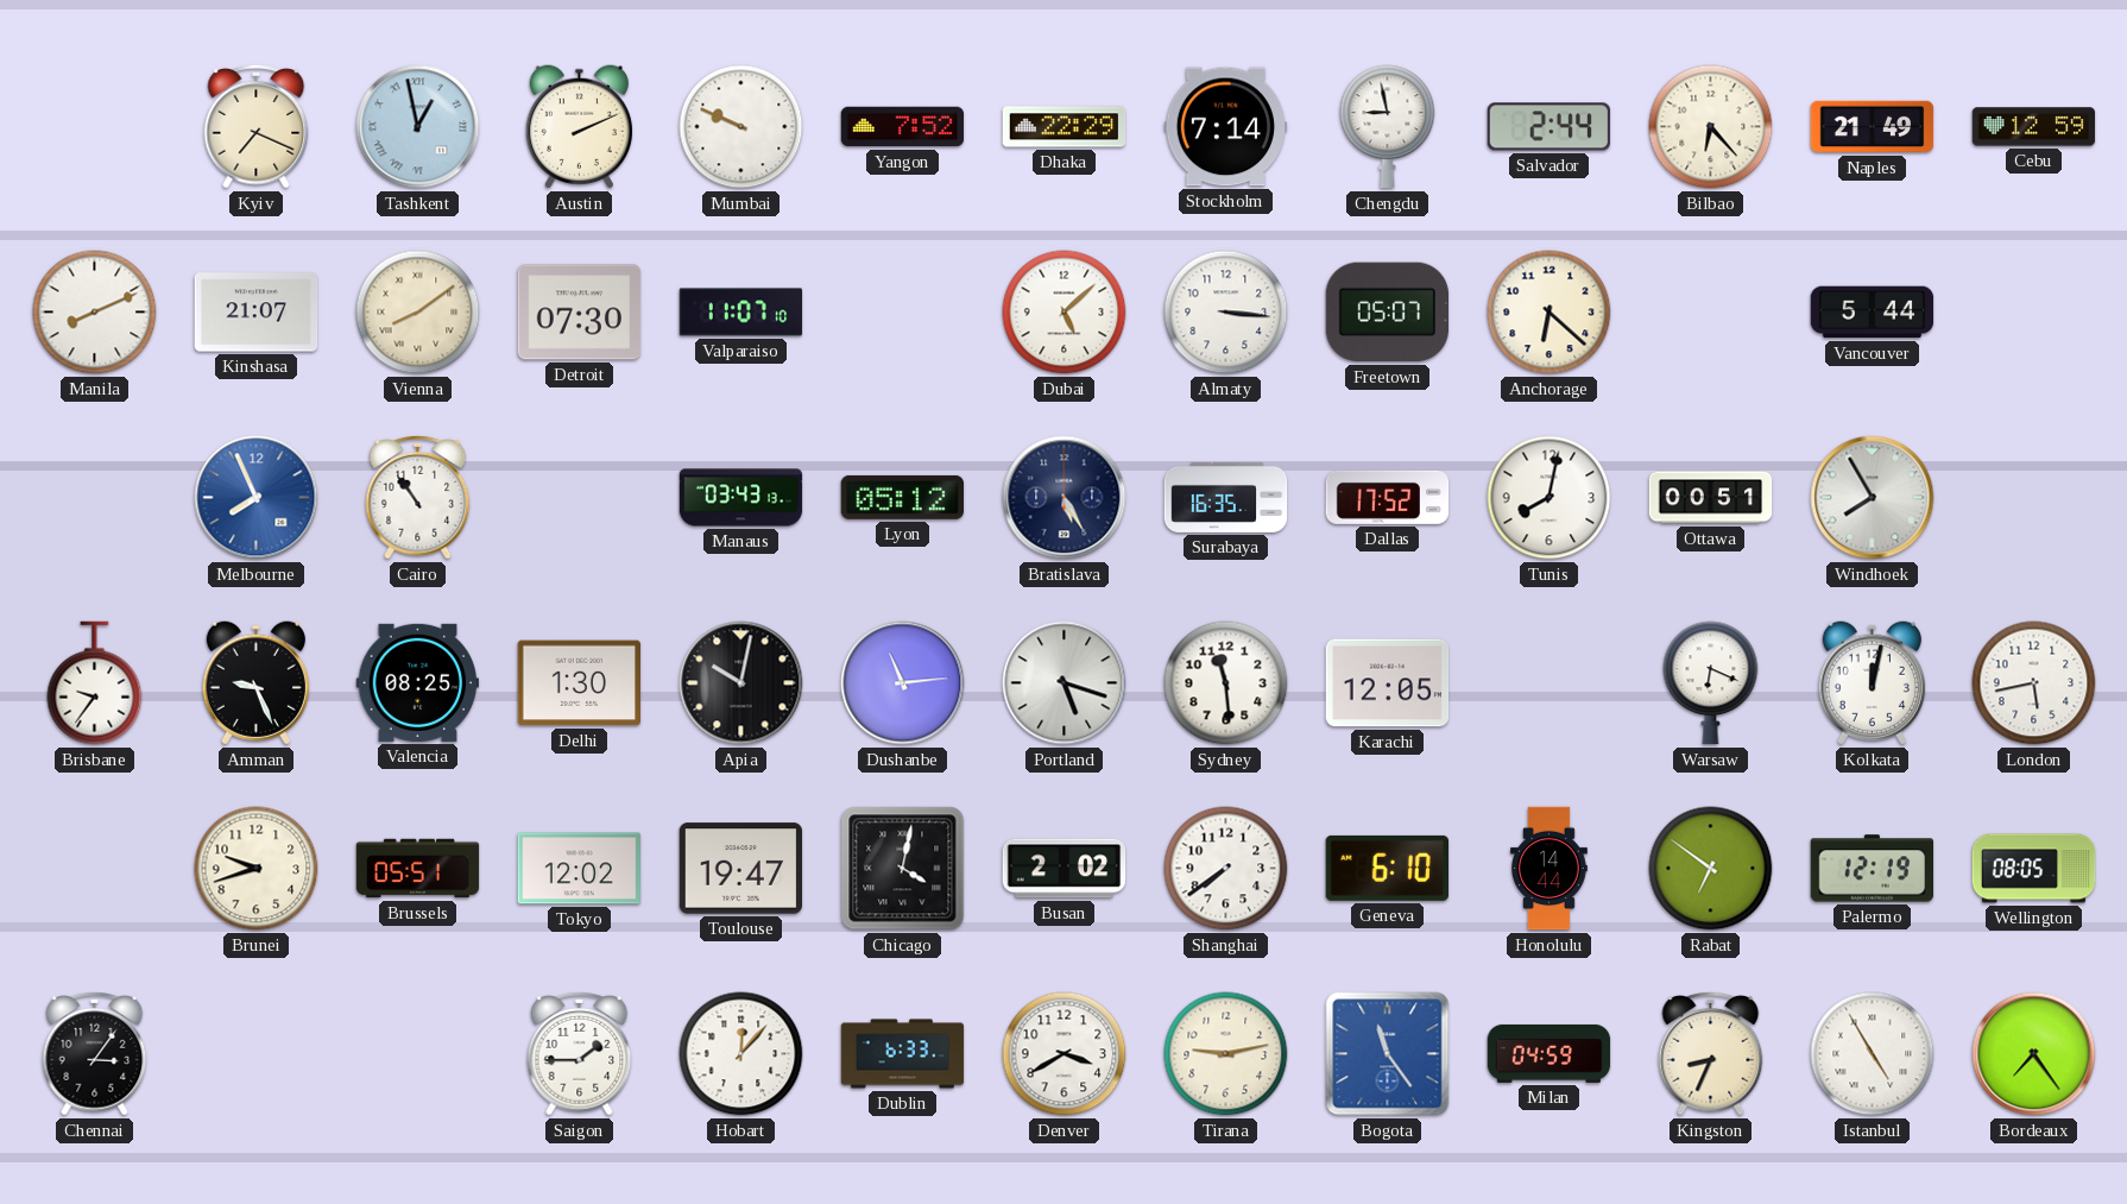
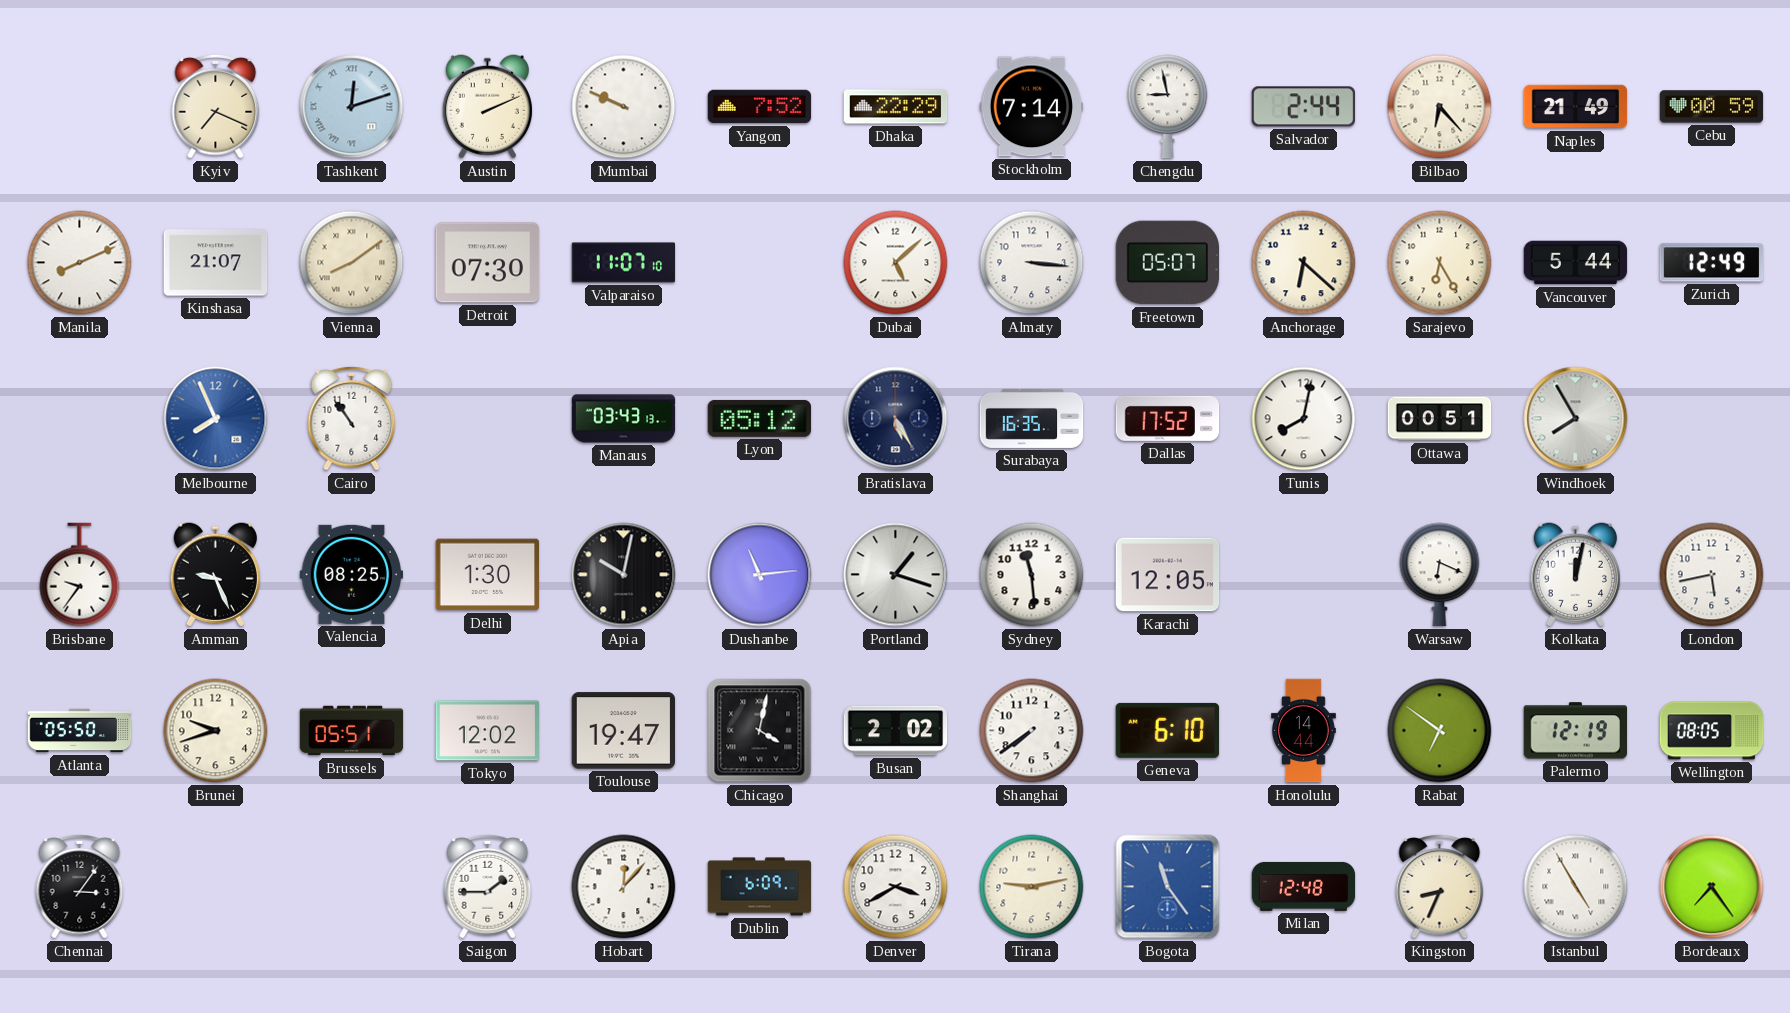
Tashkent: 12:58 -> 12:12 (352, 107)
Cebu: 12:59 -> 00:59 (1712, 107)
Sarajevo: none -> 6:25 (1440, 263)
Zurich: none -> 12:49 (1712, 263)
Portland: 5:18 -> 1:18 (896, 575)
Atlanta: none -> 05:50 (80, 731)
Dublin: 6:33 -> 6:09 (760, 887)
Milan: 04:59 -> 12:48 (1304, 886)
